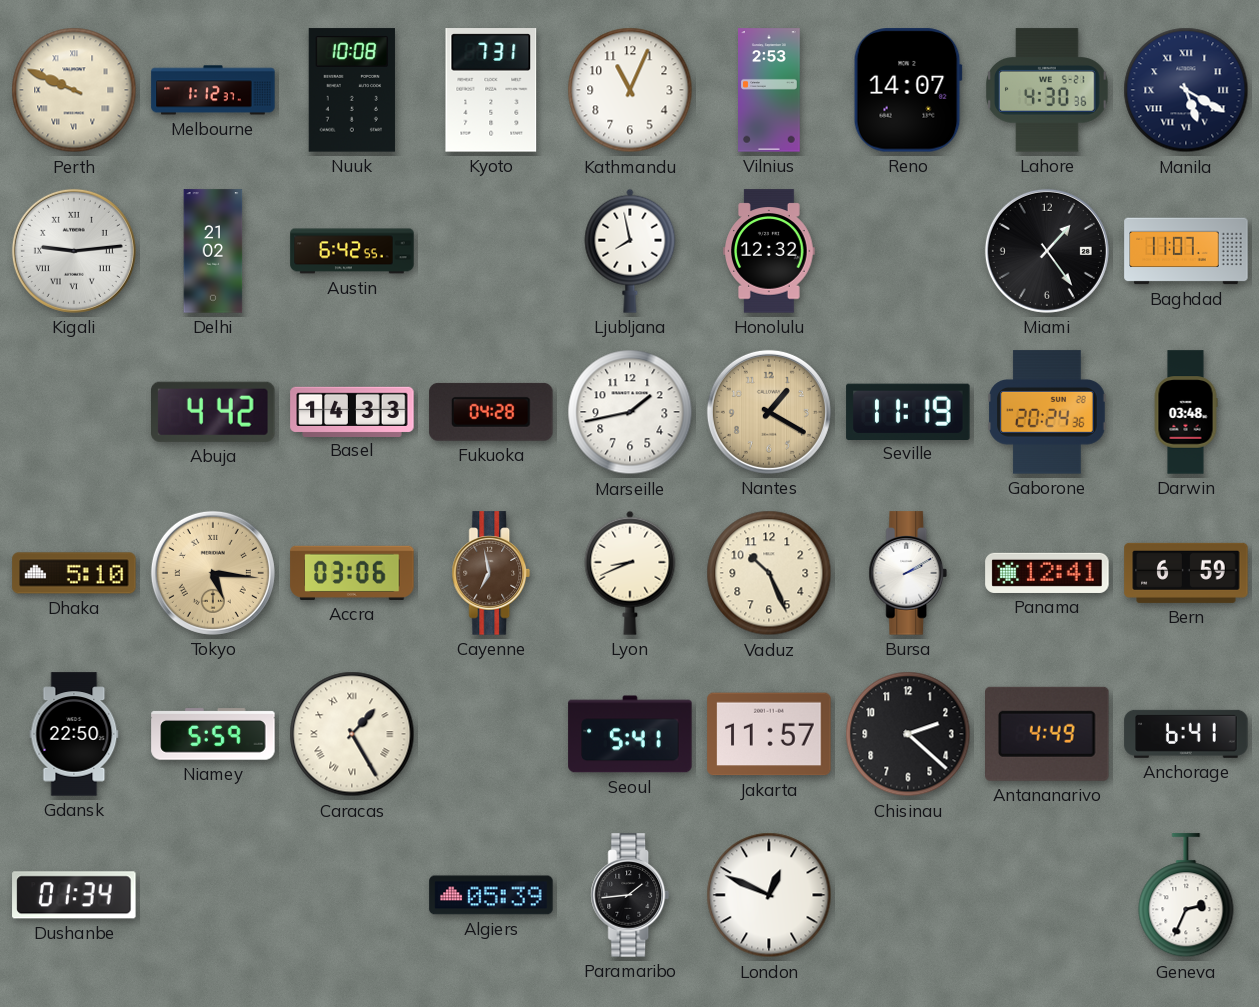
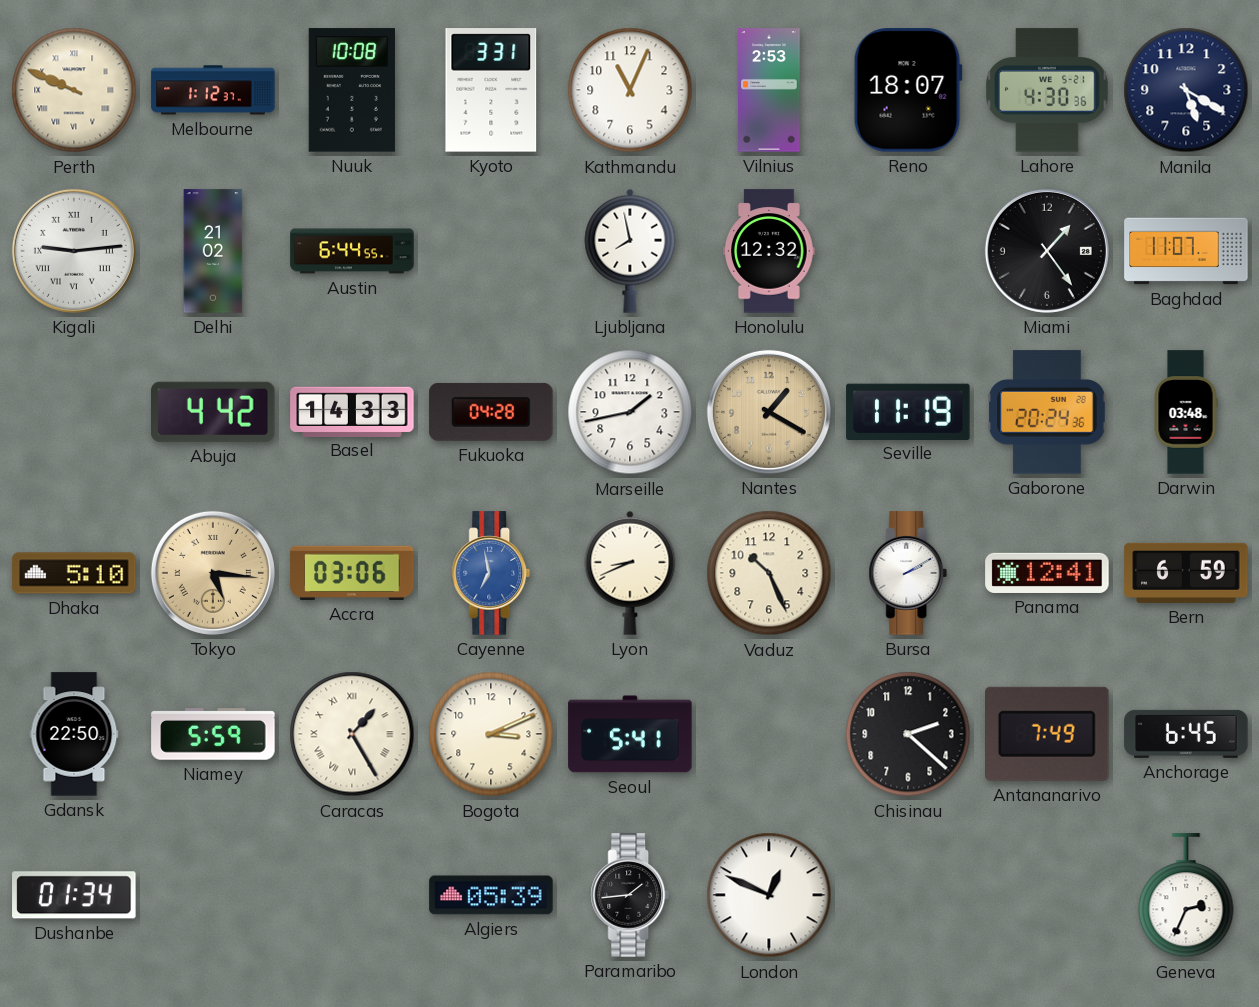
Kyoto: 7:31 -> 3:31 (491, 90)
Reno: 14:07 -> 18:07 (908, 90)
Manila numerals: Roman -> Arabic (1186, 90)
Austin: 6:42 -> 6:44 (352, 251)
Cayenne dial: brown -> blue (491, 573)
Bogota: none -> 3:11 (491, 734)
Jakarta: 11:57 -> none (769, 734)
Antananarivo: 4:49 -> 7:49 (1048, 734)
Anchorage: 6:41 -> 6:45 (1186, 734)
